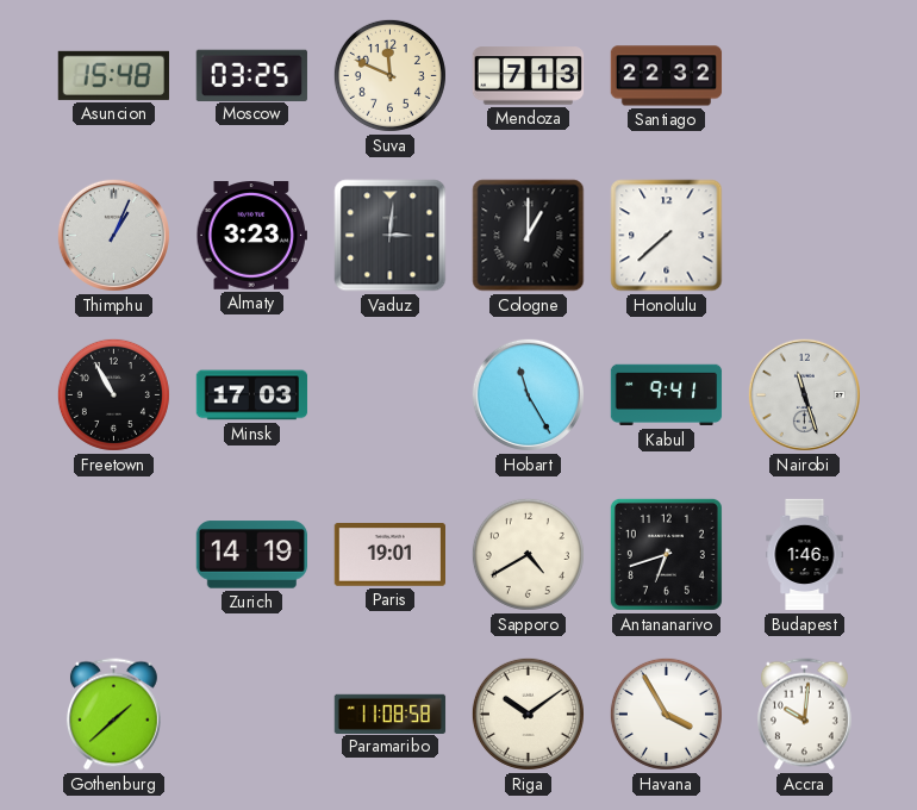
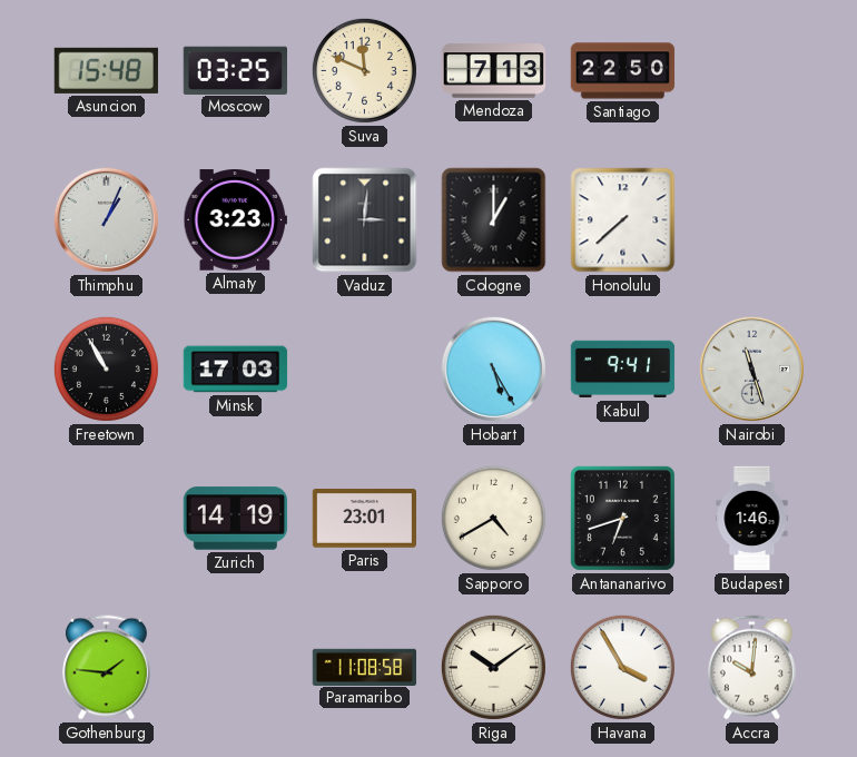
Santiago: 22:32 -> 22:50 (623, 71)
Hobart: 11:25 -> 5:25 (493, 368)
Paris: 19:01 -> 23:01 (364, 519)
Gothenburg: 1:38 -> 1:46 (106, 668)
